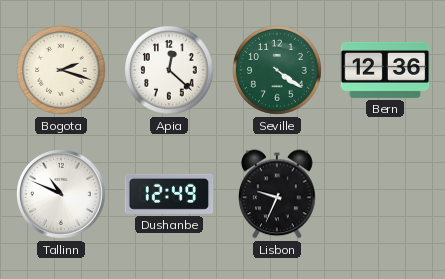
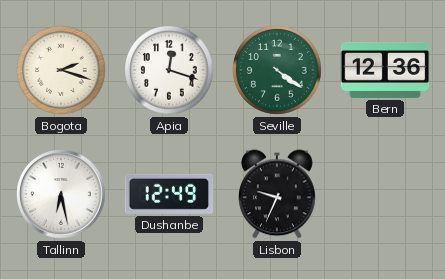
Apia: 12:22 -> 12:18 (170, 71)
Tallinn: 10:49 -> 6:28 (61, 194)
